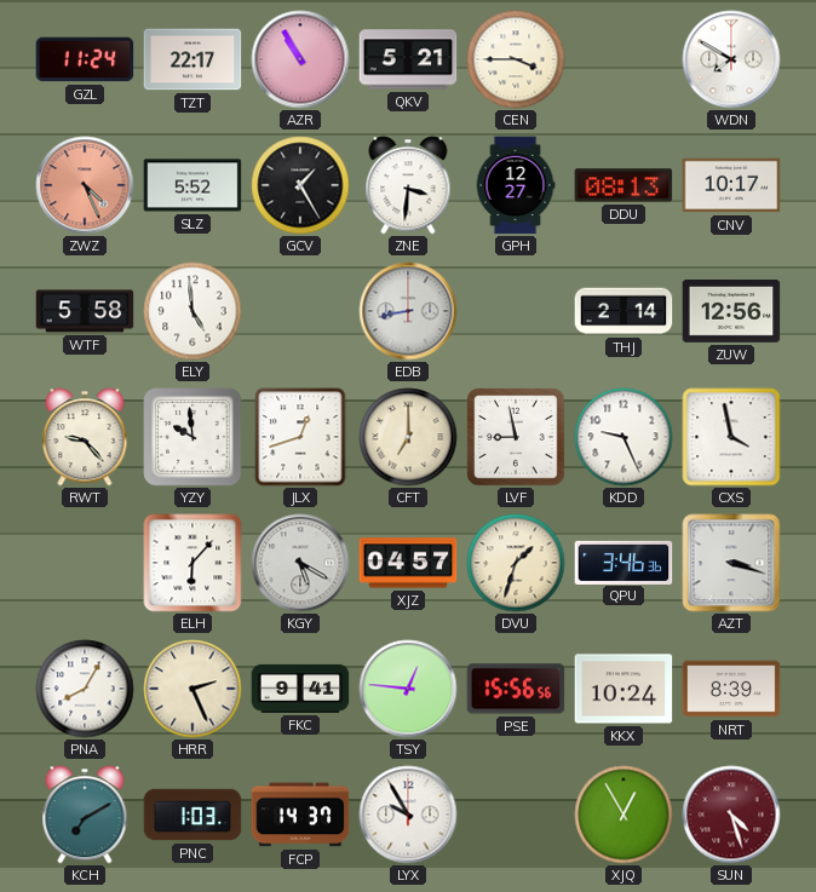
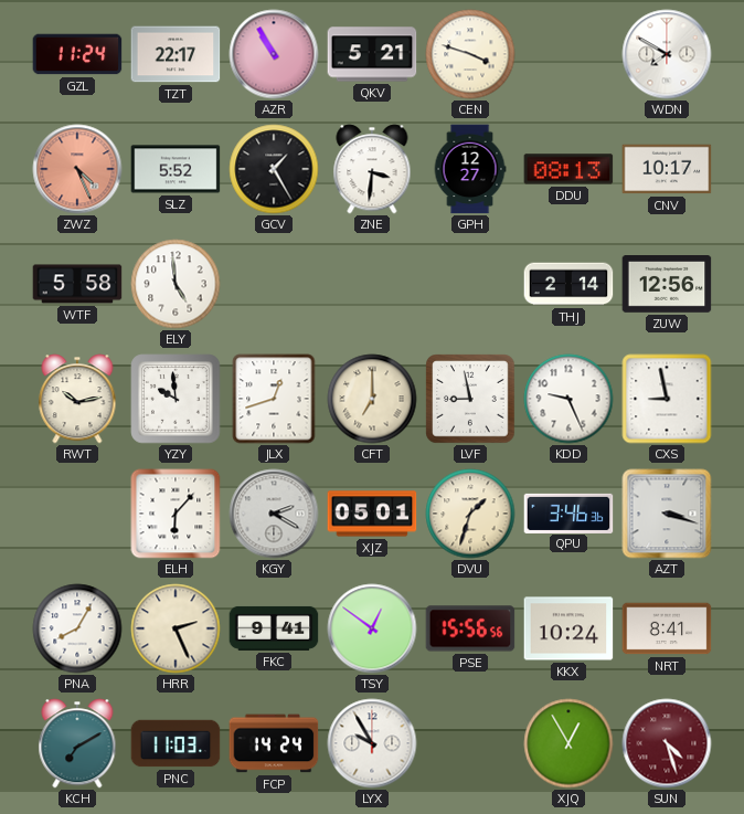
CEN: 3:45 -> 3:48 (470, 54)
EDB: 8:43 -> none (408, 311)
RWT: 9:23 -> 10:13 (77, 399)
CXS: 3:58 -> 8:58 (667, 399)
KGY: 5:20 -> 2:20 (274, 514)
XJZ: 04:57 -> 05:01 (372, 514)
TSY: 12:46 -> 12:51 (372, 628)
NRT: 8:39 -> 8:41 (667, 628)
PNC: 1:03 -> 11:03 (176, 743)
FCP: 14:37 -> 14:24 (274, 743)
